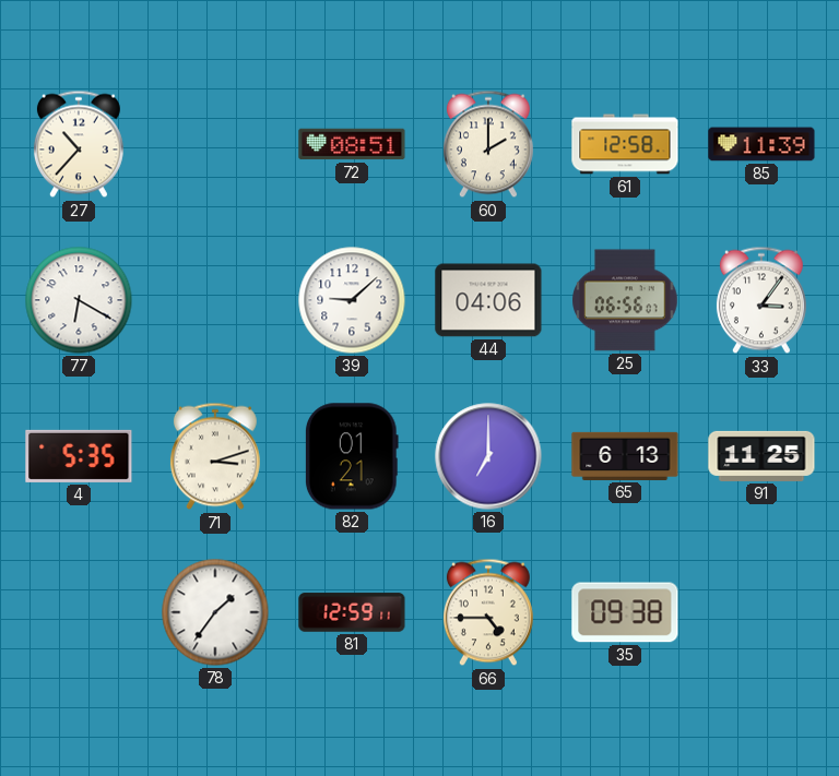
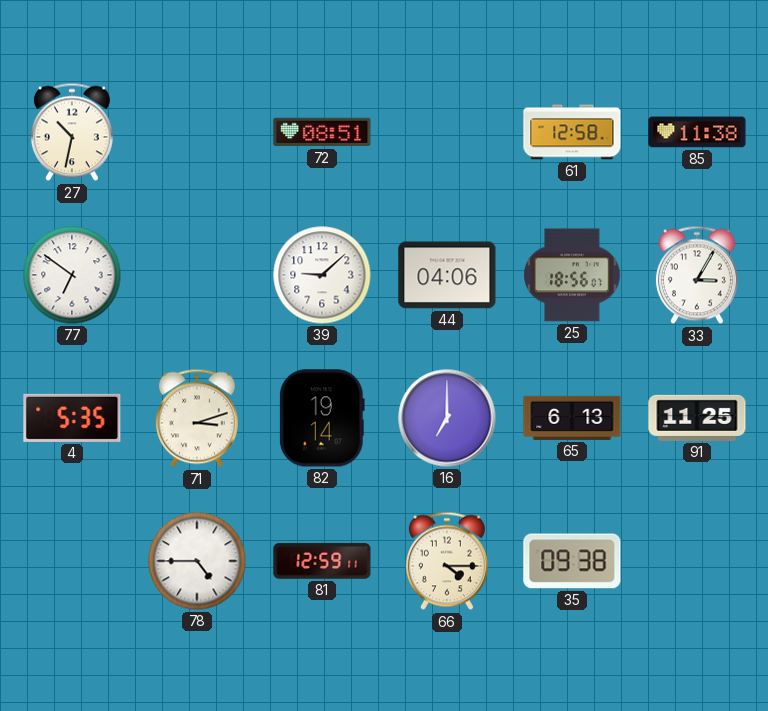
27: 10:37 -> 10:32 (72, 132)
60: 2:00 -> none (488, 144)
85: 11:39 -> 11:38 (697, 132)
77: 6:20 -> 6:51 (72, 275)
25: 06:56 -> 18:56 (572, 275)
33: 3:06 -> 3:05 (697, 275)
82: 01:21 -> 19:14 (322, 418)
78: 1:36 -> 4:45 (197, 561)
66: 4:45 -> 4:15 (447, 561)
